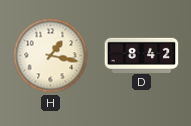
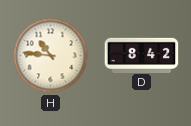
H: 1:17 -> 10:46 (51, 56)
